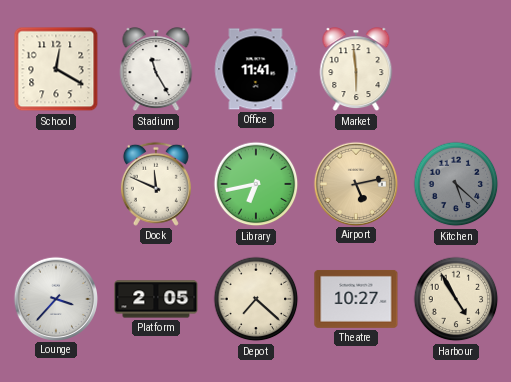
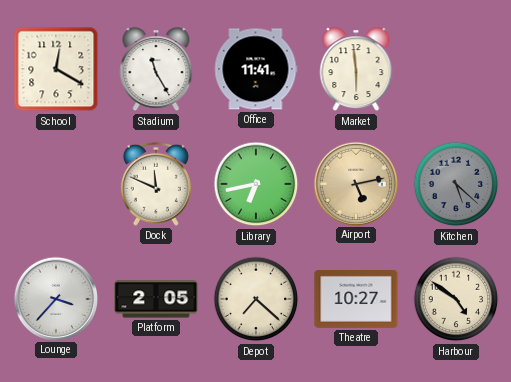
Harbour: 4:55 -> 4:51 (456, 299)
